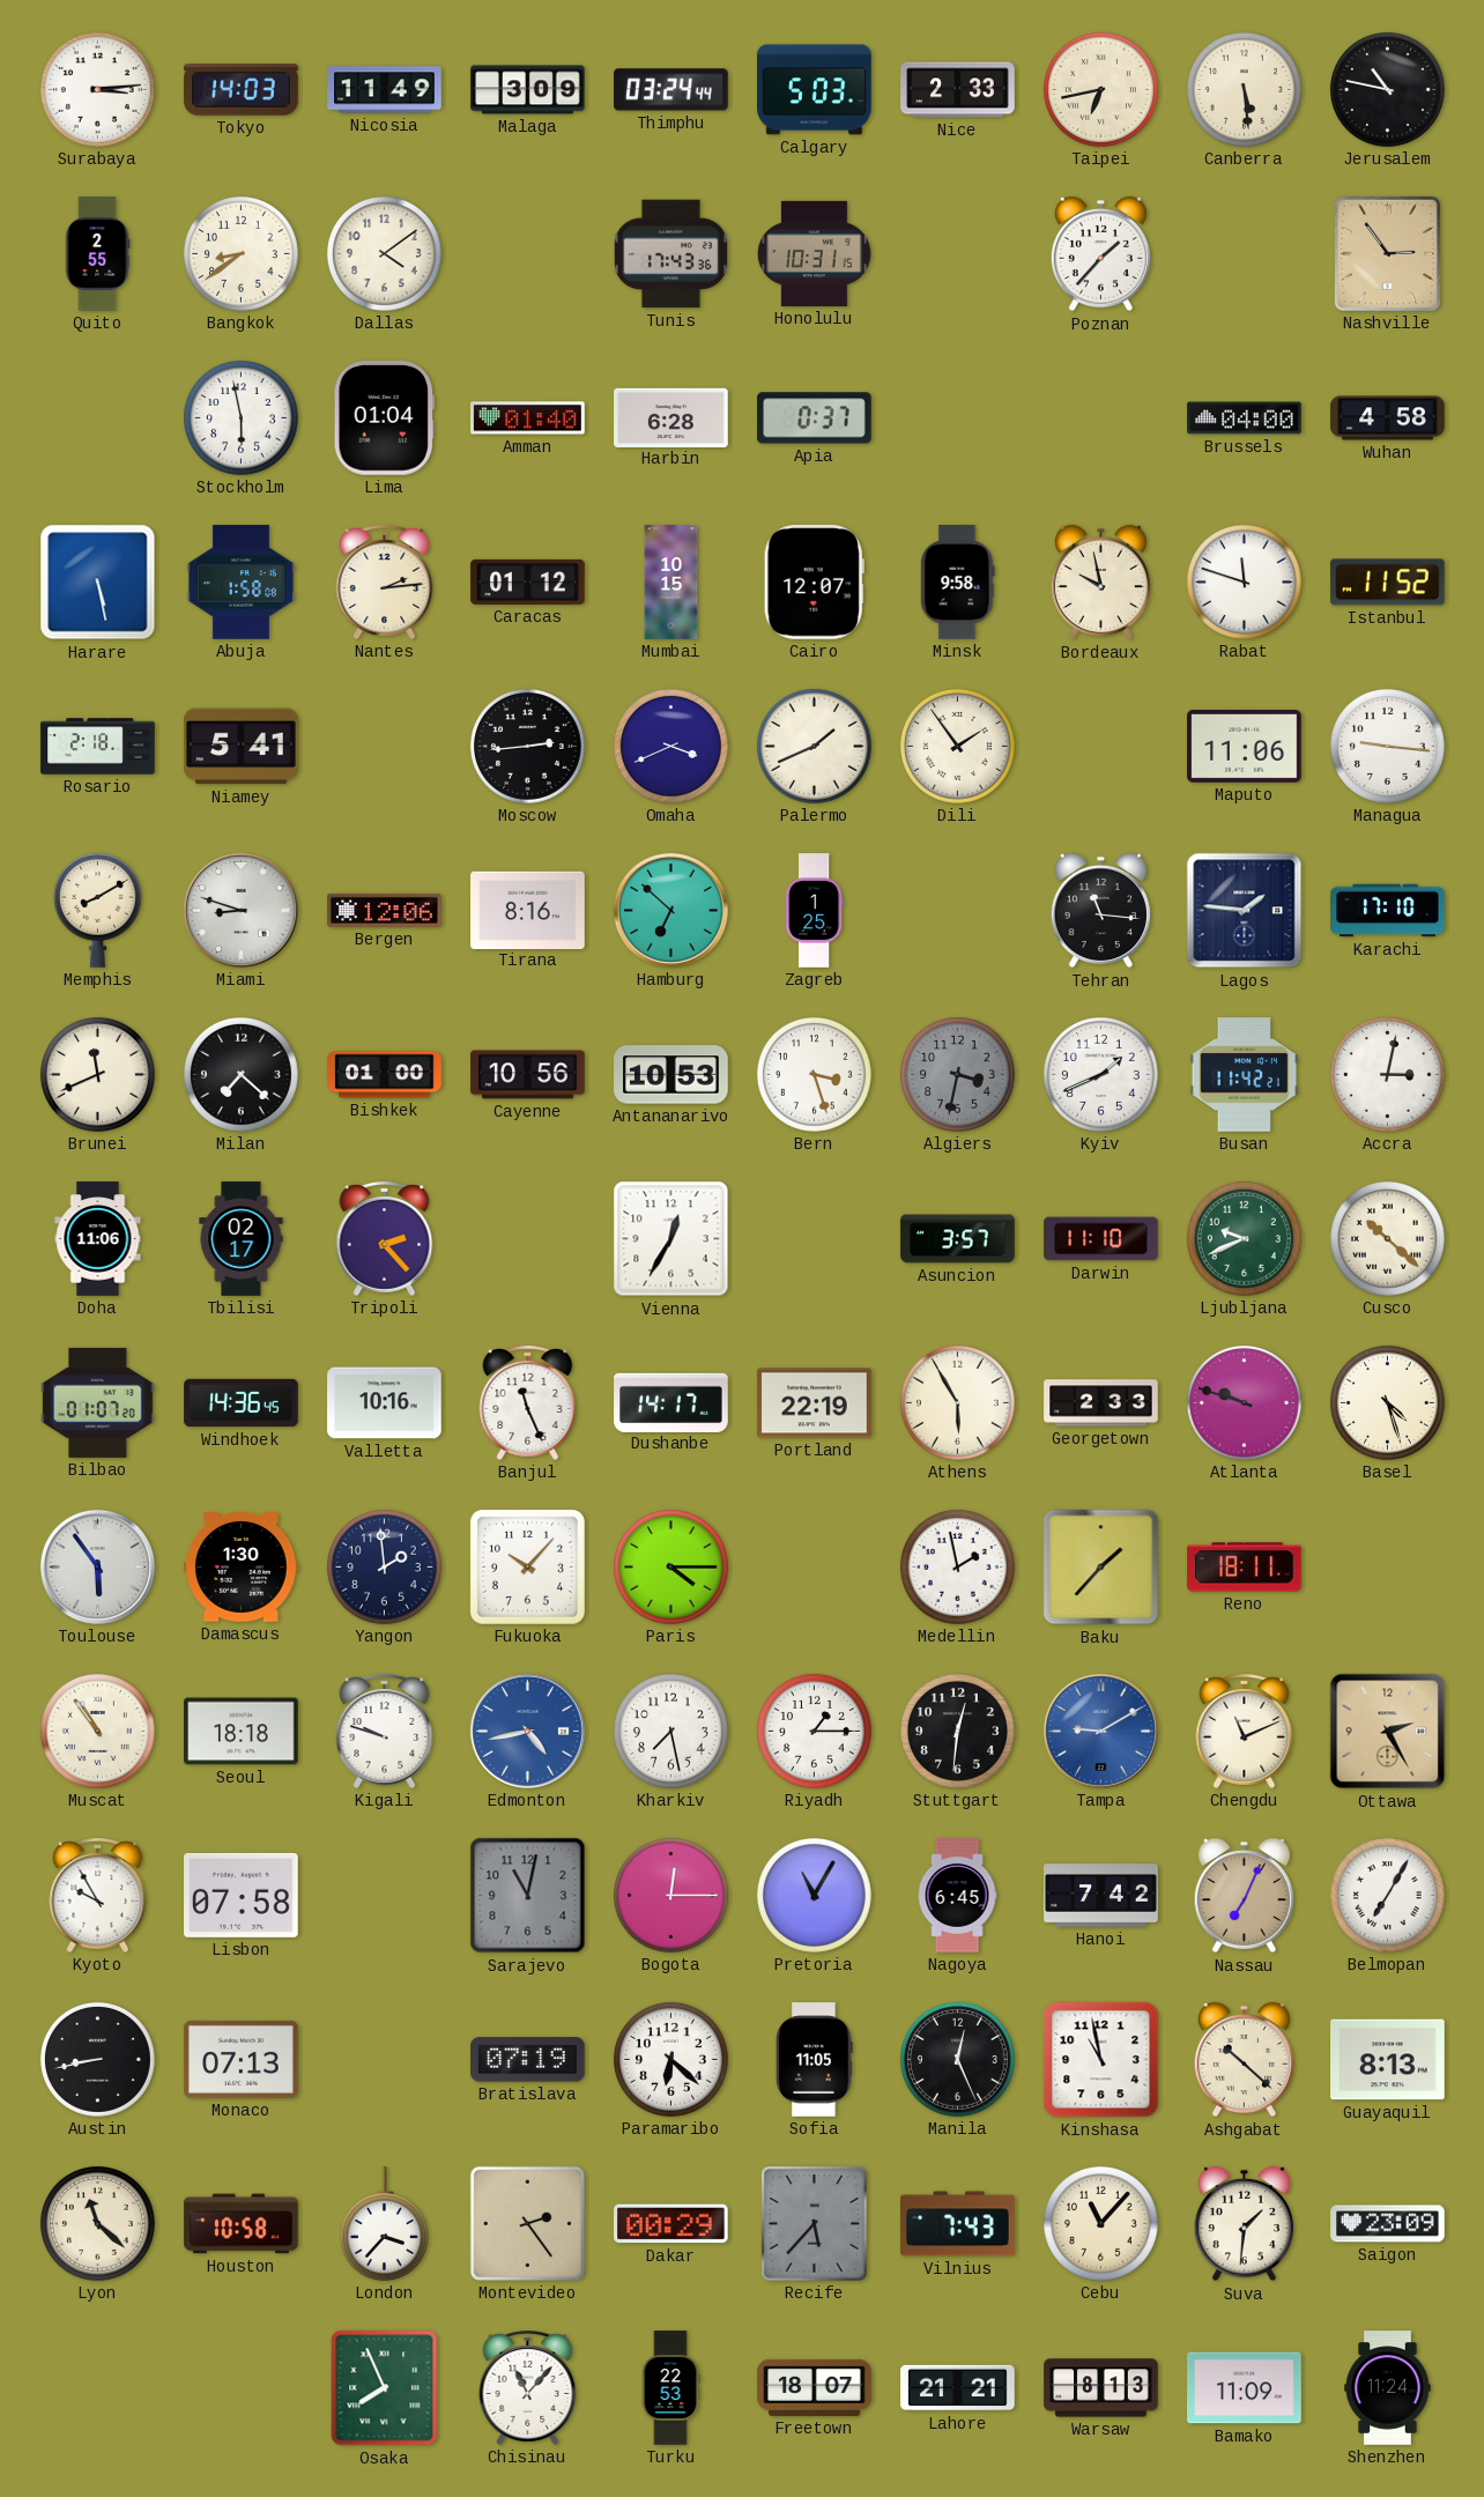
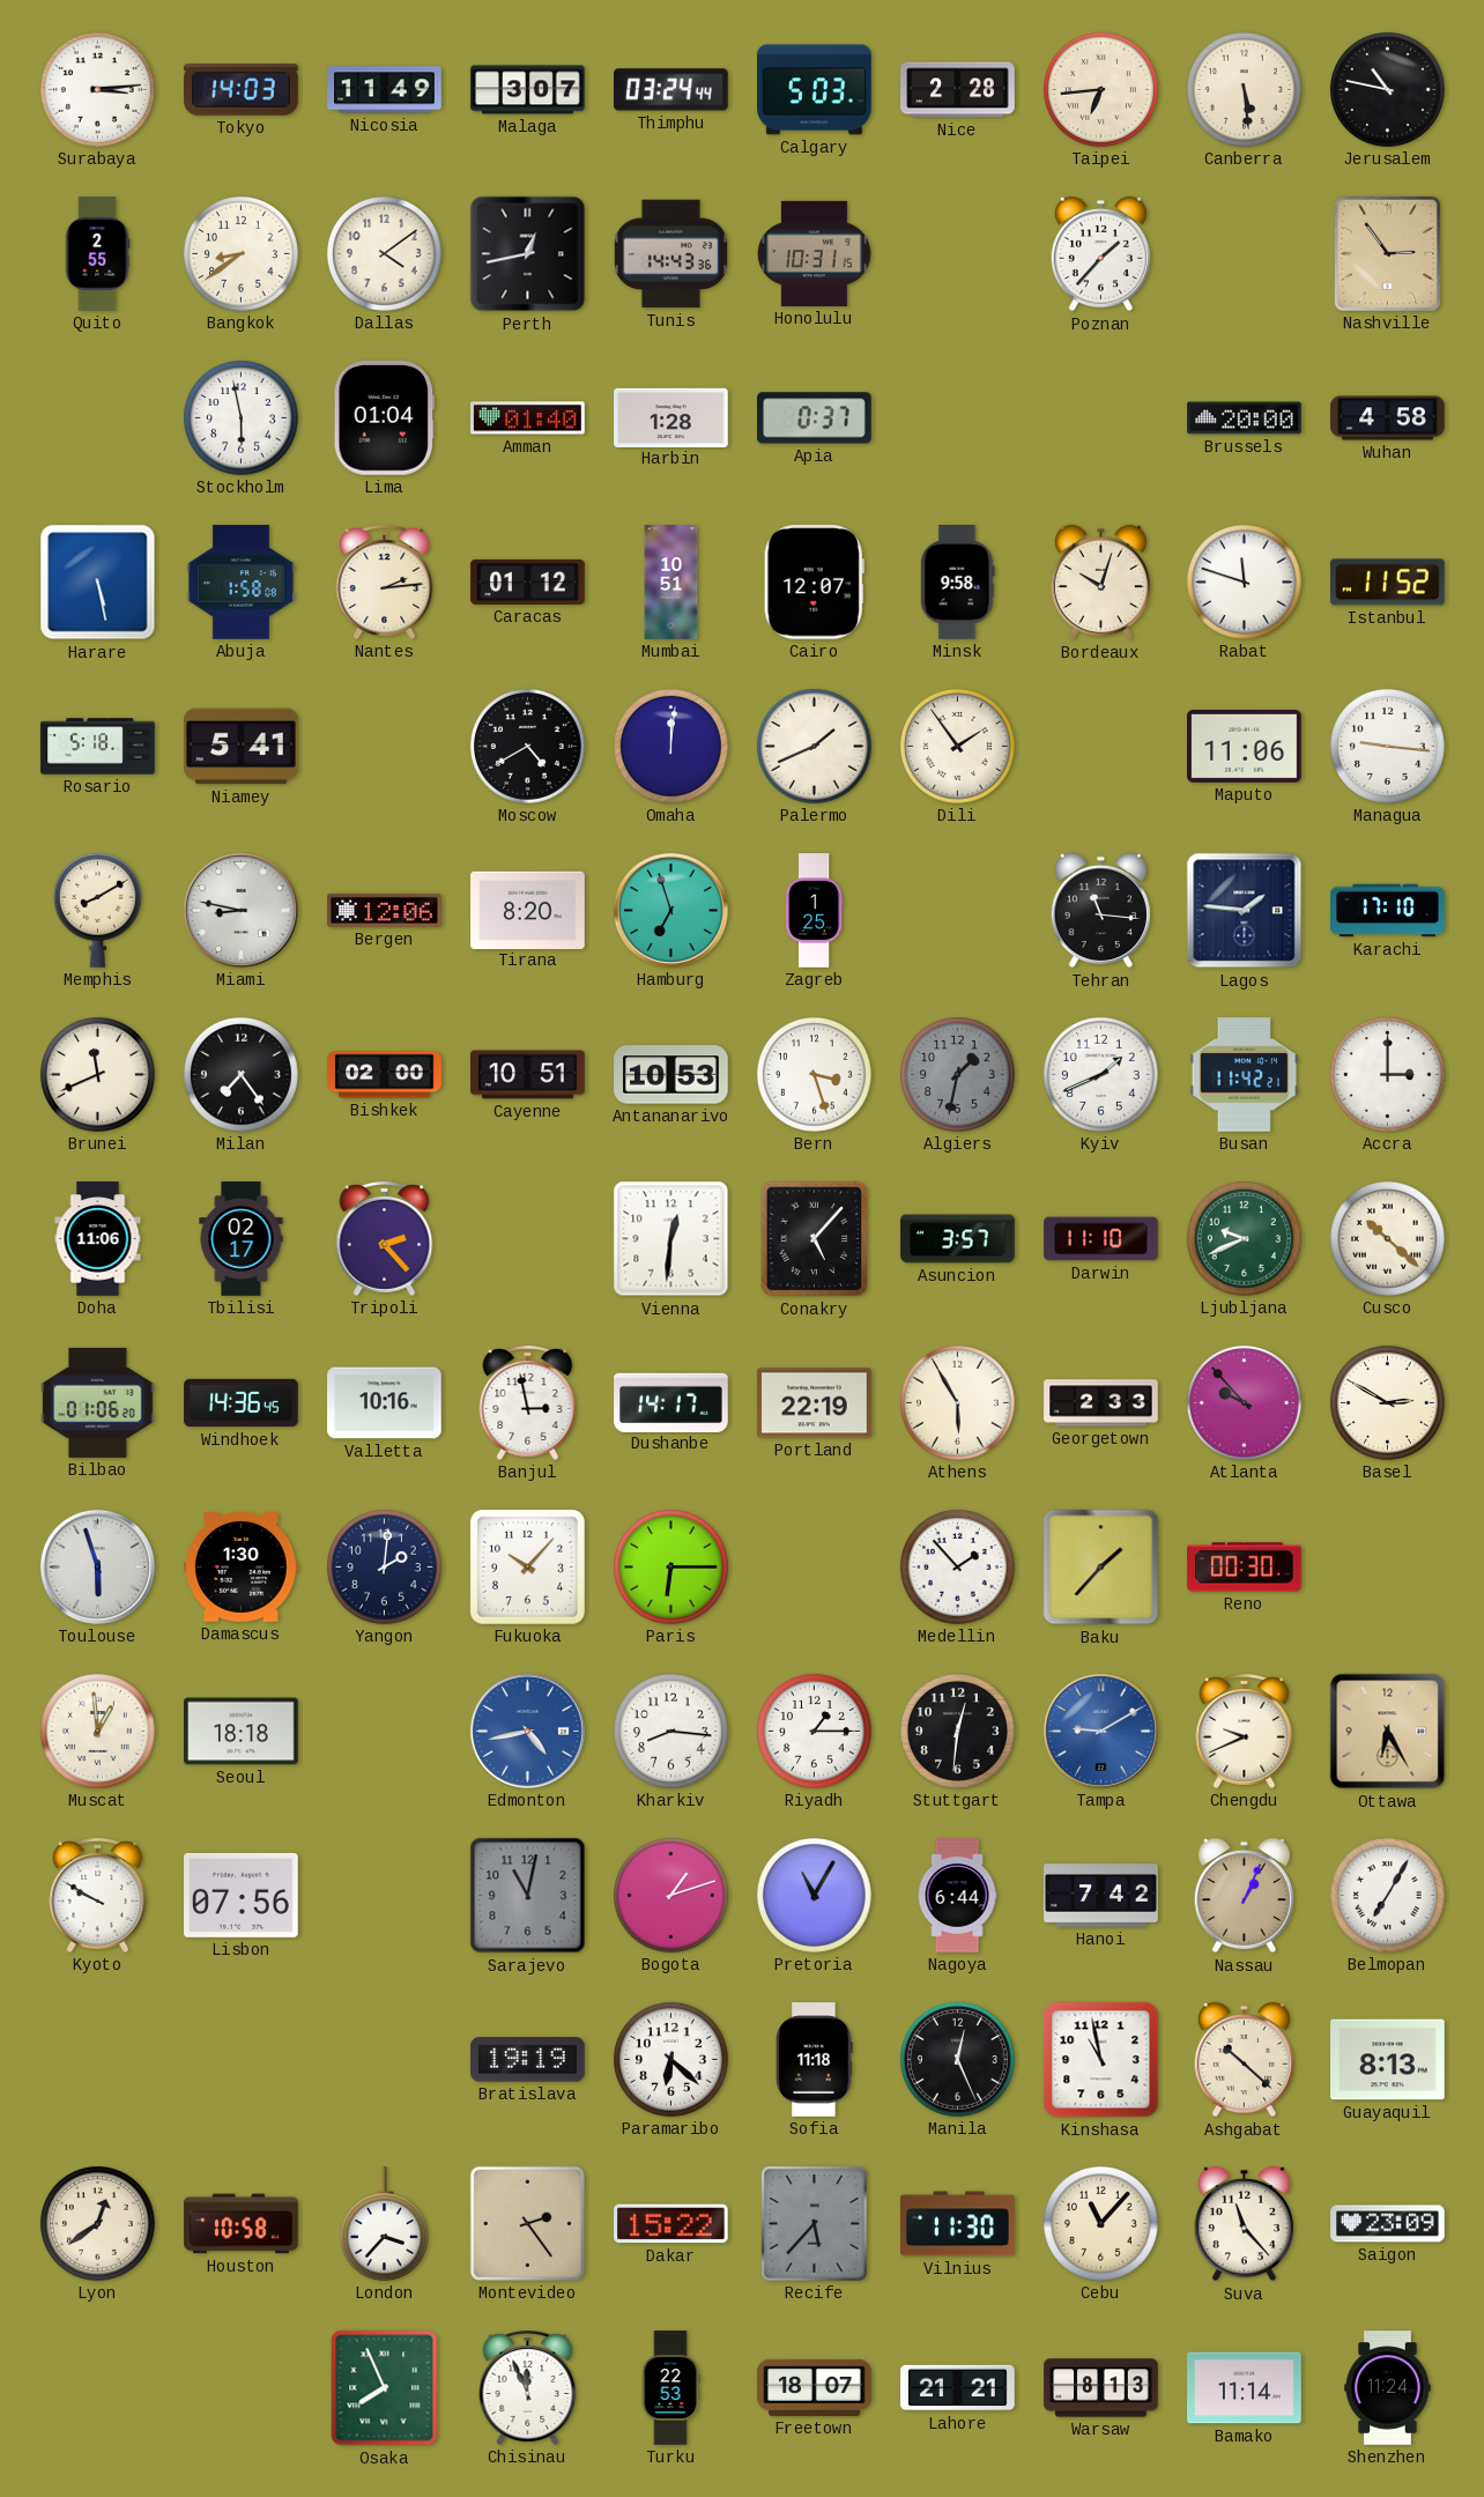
Malaga: 3:09 -> 3:07 (528, 90)
Nice: 2:33 -> 2:28 (958, 90)
Taipei: 6:43 -> 6:44 (1100, 89)
Perth: none -> 12:43 (528, 254)
Tunis: 17:43 -> 14:43 (670, 254)
Harbin: 6:28 -> 1:28 (671, 417)
Brussels: 04:00 -> 20:00 (1245, 418)
Mumbai: 10:15 -> 10:51 (671, 583)
Bordeaux: 9:58 -> 10:03 (1100, 583)
Rosario: 2:18 -> 5:18 (98, 747)
Moscow: 2:44 -> 4:40 (527, 746)
Omaha: 3:41 -> 12:01 (670, 746)
Miami: 8:48 -> 8:47 (240, 910)
Tirana: 8:16 -> 8:20 (528, 910)
Hamburg: 6:52 -> 6:57 (670, 910)
Milan: 7:22 -> 7:24 (240, 1074)
Bishkek: 01:00 -> 02:00 (385, 1075)
Cayenne: 10:56 -> 10:51 (528, 1075)
Algiers: 3:32 -> 1:32 (957, 1074)
Accra: 3:02 -> 3:00 (1387, 1074)
Vienna: 12:35 -> 12:31 (671, 1239)
Conakry: none -> 5:07 (815, 1239)
Bilbao: 01:07 -> 01:06 (98, 1402)
Banjul: 11:26 -> 2:58 (528, 1402)
Atlanta: 9:48 -> 9:53 (1244, 1402)
Basel: 4:27 -> 2:50 (1387, 1402)
Toulouse: 5:54 -> 5:57 (97, 1566)
Yangon: 1:59 -> 2:01 (384, 1566)
Paris: 4:15 -> 6:15 (670, 1566)
Medellin: 1:58 -> 1:53 (957, 1566)
Reno: 18:11 -> 00:30 (1245, 1568)
Muscat: 10:54 -> 12:59 (97, 1731)
Kigali: 9:48 -> none (385, 1731)
Kharkiv: 7:28 -> 8:16 (670, 1731)
Chengdu: 11:11 -> 9:41 (1245, 1731)
Ottawa: 2:25 -> 6:25 (1388, 1732)
Kyoto: 9:55 -> 9:50 (98, 1895)
Lisbon: 07:58 -> 07:56 (242, 1895)
Bogota: 12:15 -> 1:12 (670, 1895)
Nagoya: 6:45 -> 6:44 (957, 1896)
Nassau: 7:04 -> 1:04 (1244, 1896)
Austin: 8:43 -> none (97, 2059)
Monaco: 07:13 -> none (242, 2059)
Bratislava: 07:19 -> 19:19 (528, 2060)
Sofia: 11:05 -> 11:18 (815, 2060)
Lyon: 11:22 -> 12:39 (97, 2223)
Dakar: 00:29 -> 15:22 (671, 2224)
Vilnius: 7:43 -> 11:30 (958, 2224)
Suva: 1:31 -> 11:23 (1244, 2224)
Chisinau: 11:07 -> 11:56 (528, 2387)
Bamako: 11:09 -> 11:14 (1245, 2388)
